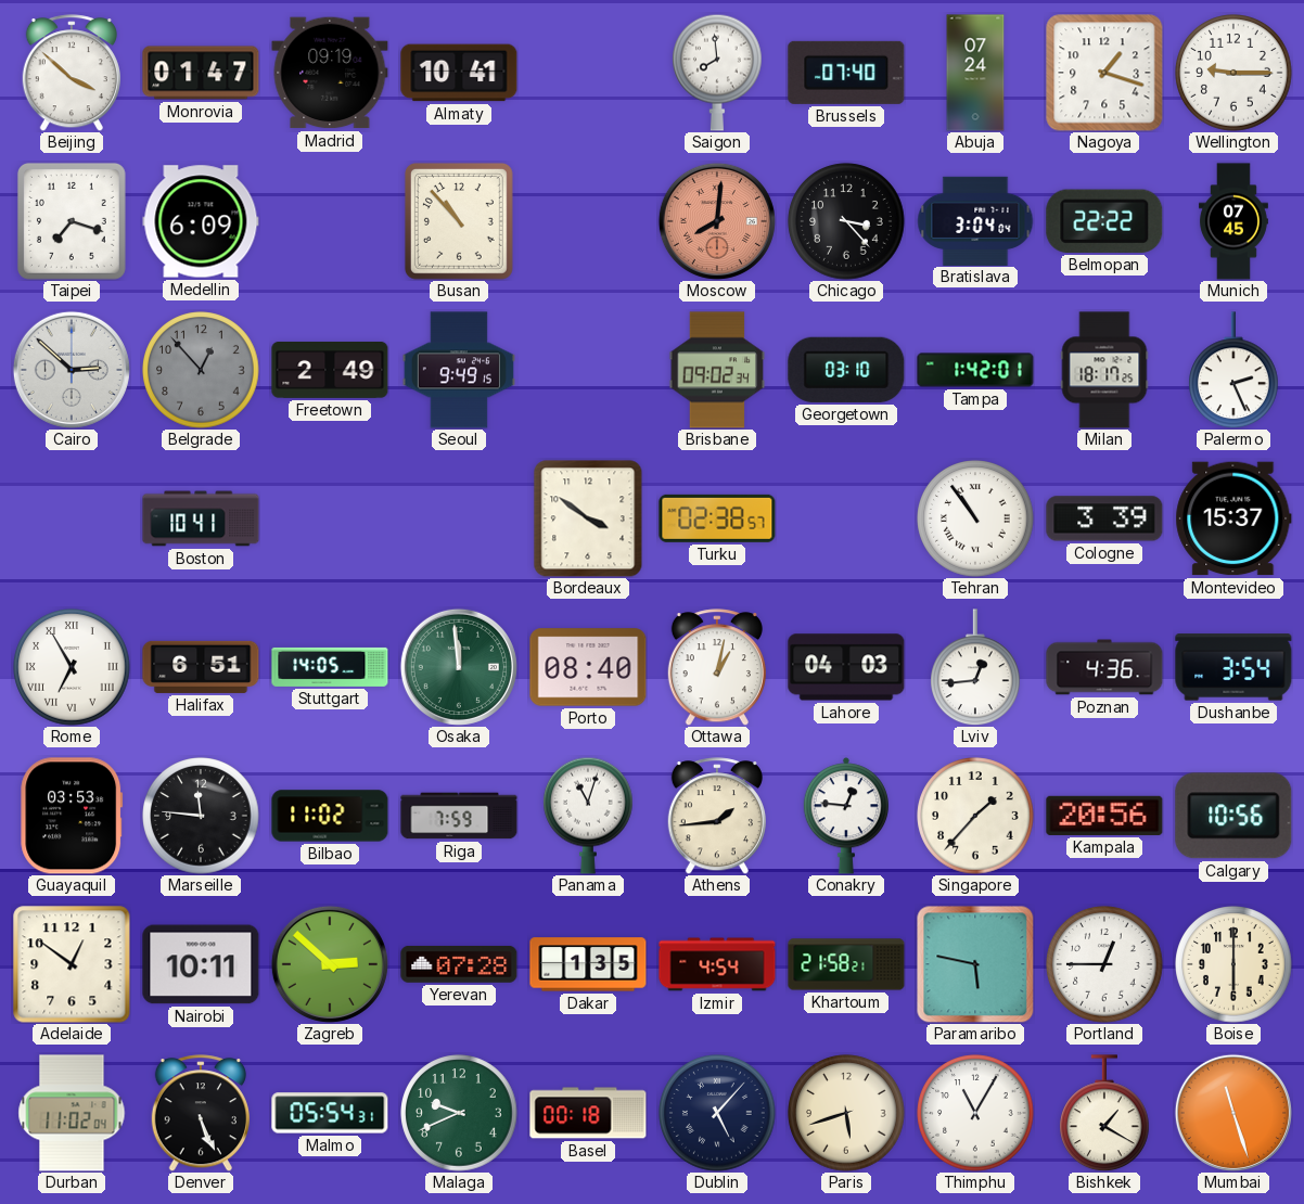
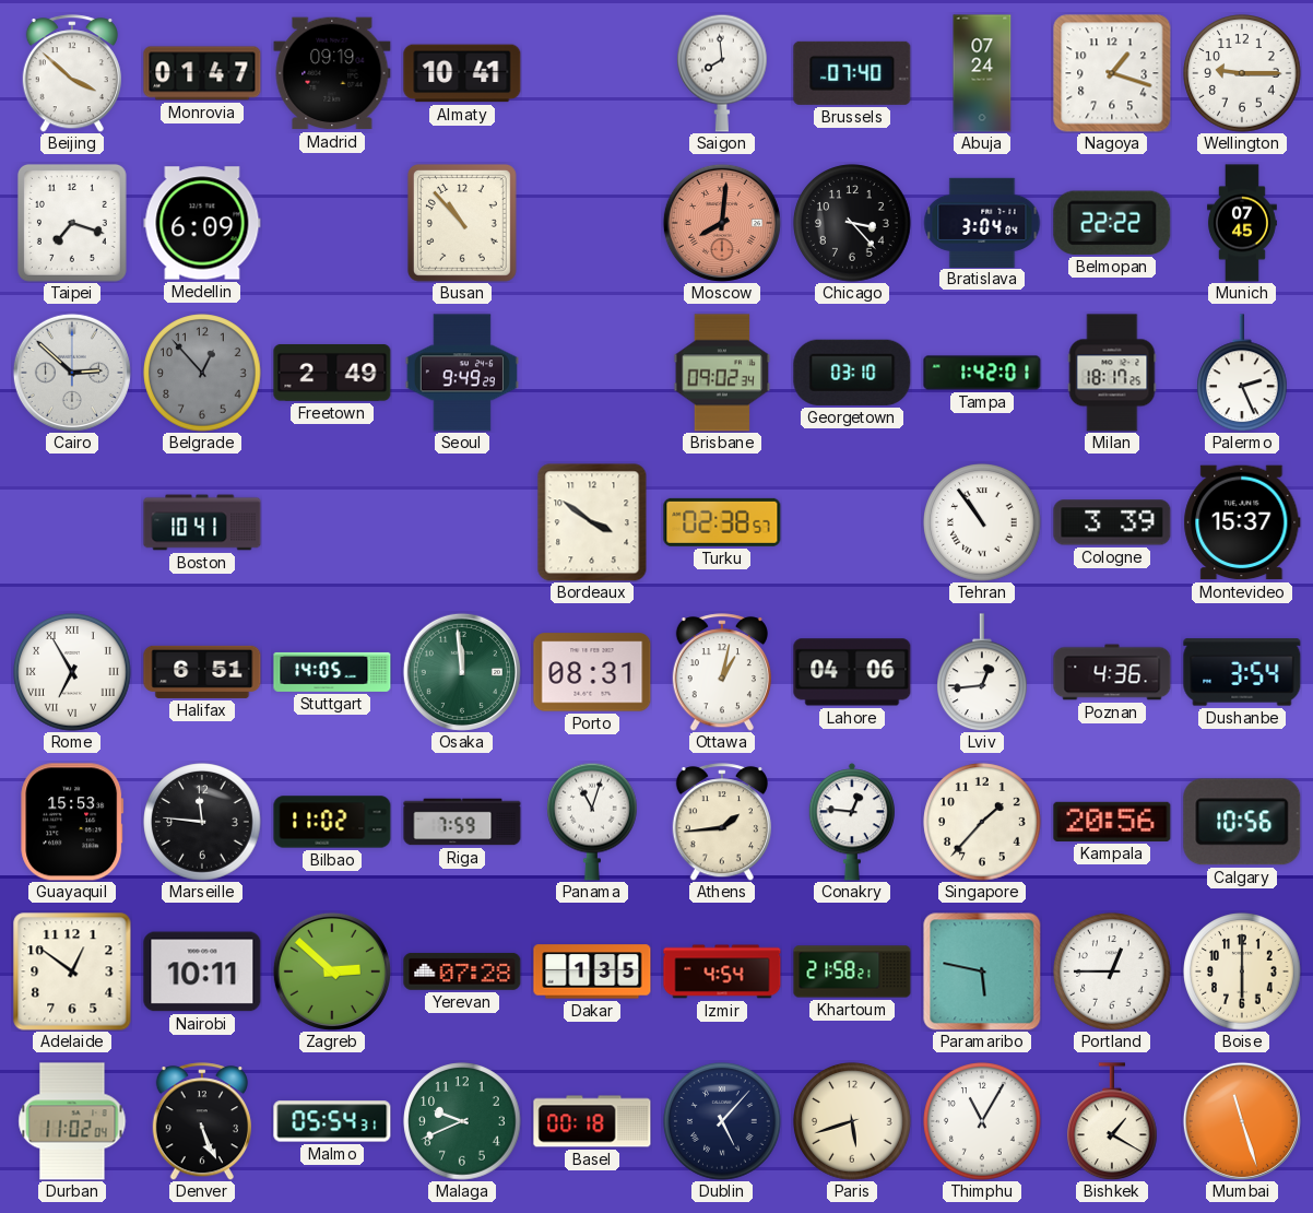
Seoul: 9:49:15 -> 9:49:29 (462, 373)
Porto: 08:40 -> 08:31 (592, 672)
Lahore: 04:03 -> 04:06 (852, 672)
Guayaquil: 03:53 -> 15:53 (72, 822)
